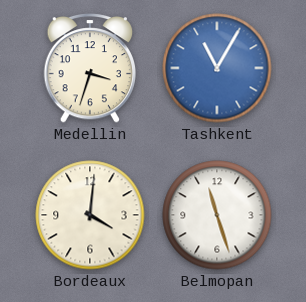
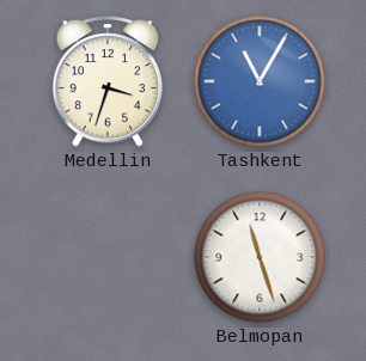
Bordeaux: 4:01 -> none (90, 215)
